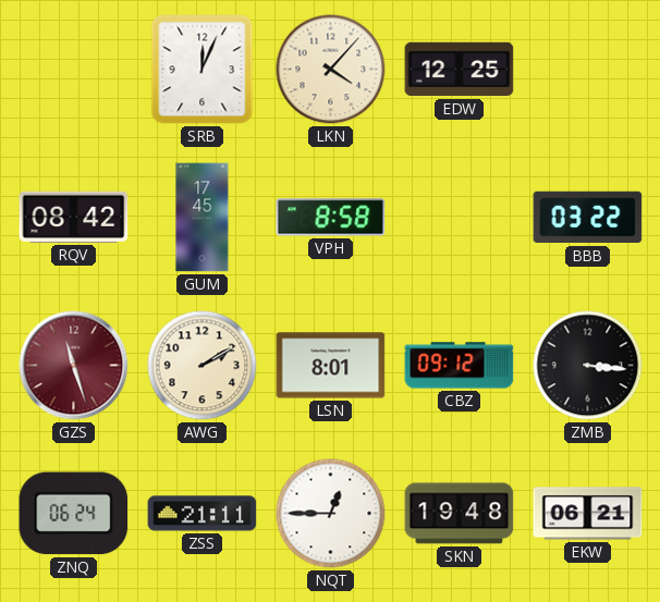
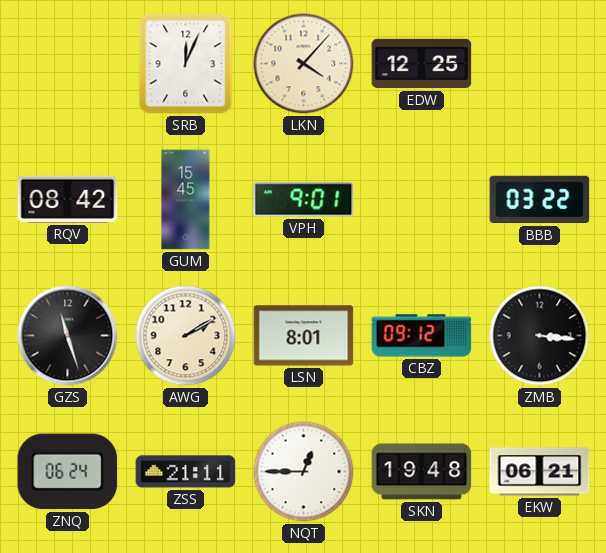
GUM: 17:45 -> 15:45 (186, 200)
VPH: 8:58 -> 9:01 (304, 200)
GZS dial: burgundy -> black (68, 336)
